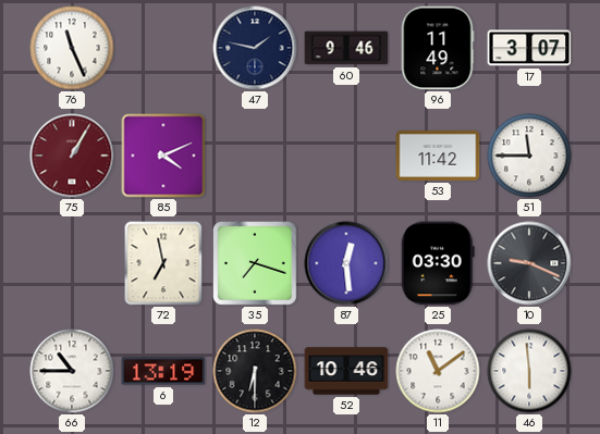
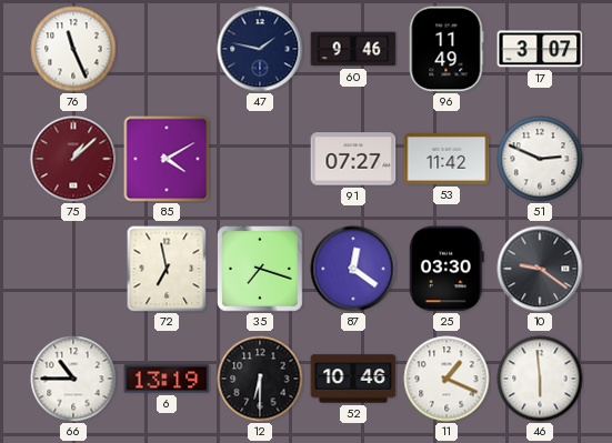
75: 1:05 -> 1:08 (73, 159)
85: 4:11 -> 4:10 (167, 159)
91: none -> 07:27 (353, 159)
51: 11:45 -> 2:49 (540, 159)
87: 12:29 -> 12:21 (353, 269)
10: 9:19 -> 9:21 (540, 269)
11: 11:09 -> 1:19 (447, 379)
